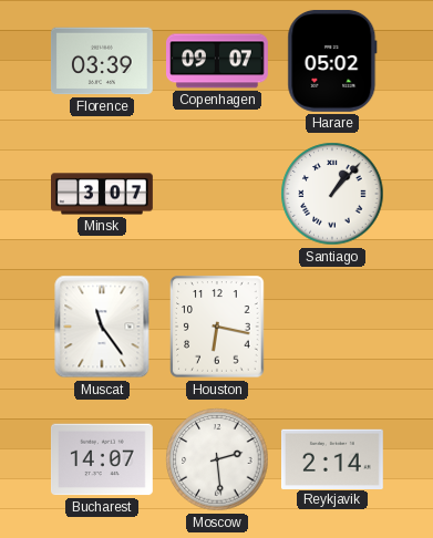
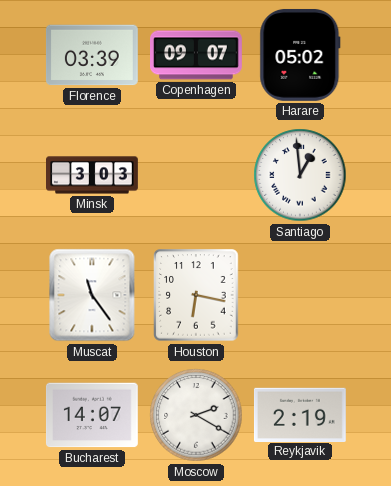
Minsk: 3:07 -> 3:03 (92, 175)
Santiago: 1:07 -> 12:59 (300, 175)
Moscow: 2:29 -> 2:20 (196, 415)
Reykjavik: 2:14 -> 2:19 (300, 414)
